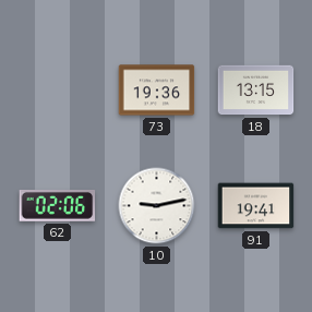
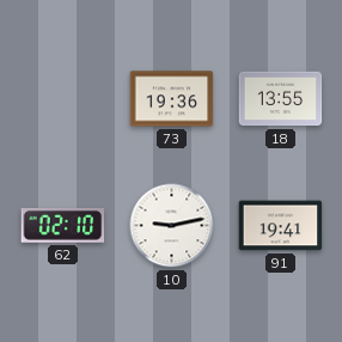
18: 13:15 -> 13:55 (281, 99)
62: 02:06 -> 02:10 (63, 226)
